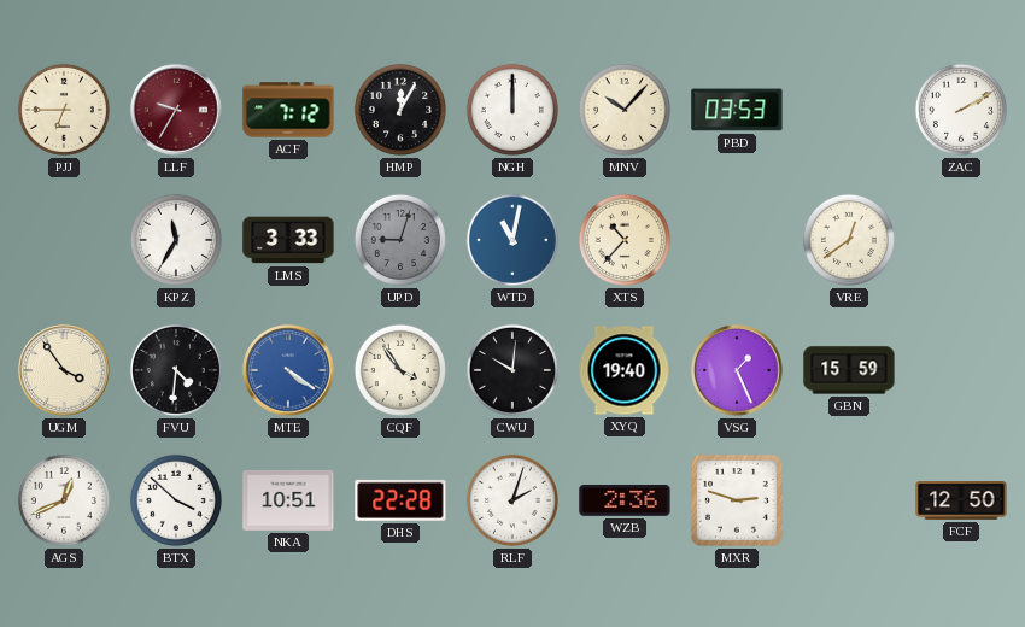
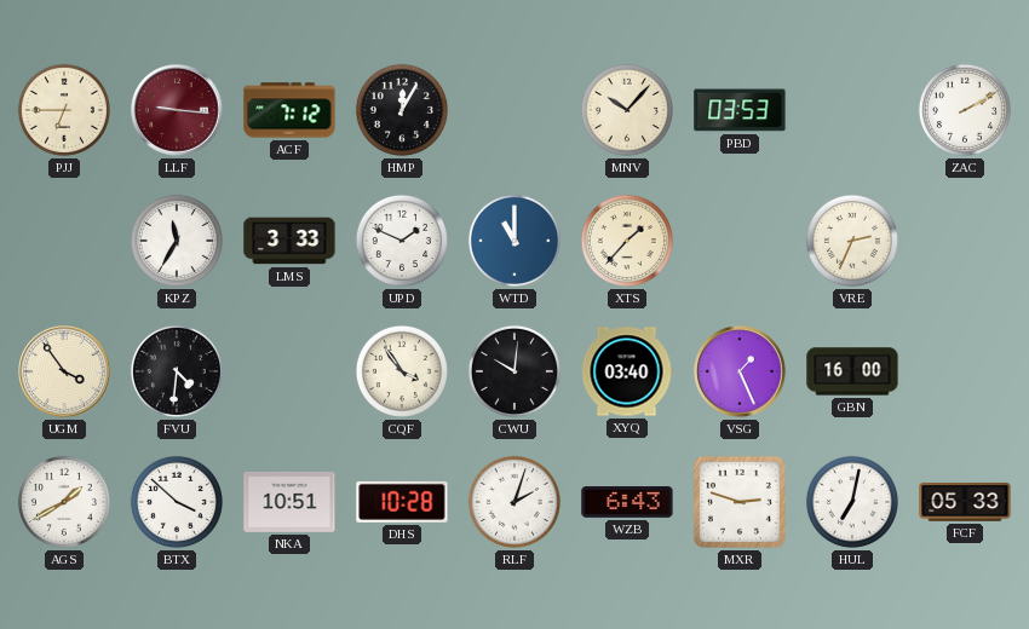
LLF: 9:35 -> 9:16 (177, 110)
NGH: 12:00 -> none (512, 110)
UPD: 9:03 -> 1:49 (402, 241)
UPD dial: grey -> white (402, 241)
WTD: 11:02 -> 11:00 (514, 241)
XTS: 10:37 -> 1:37 (627, 241)
VRE: 12:39 -> 2:34 (852, 241)
MTE: 4:21 -> none (288, 370)
XYQ: 19:40 -> 03:40 (627, 371)
GBN: 15:59 -> 16:00 (852, 371)
AGS: 12:41 -> 1:40 (64, 502)
DHS: 22:28 -> 10:28 (402, 502)
WZB: 2:36 -> 6:43 (627, 503)
HUL: none -> 7:02 (852, 502)
FCF: 12:50 -> 05:33 (965, 502)
